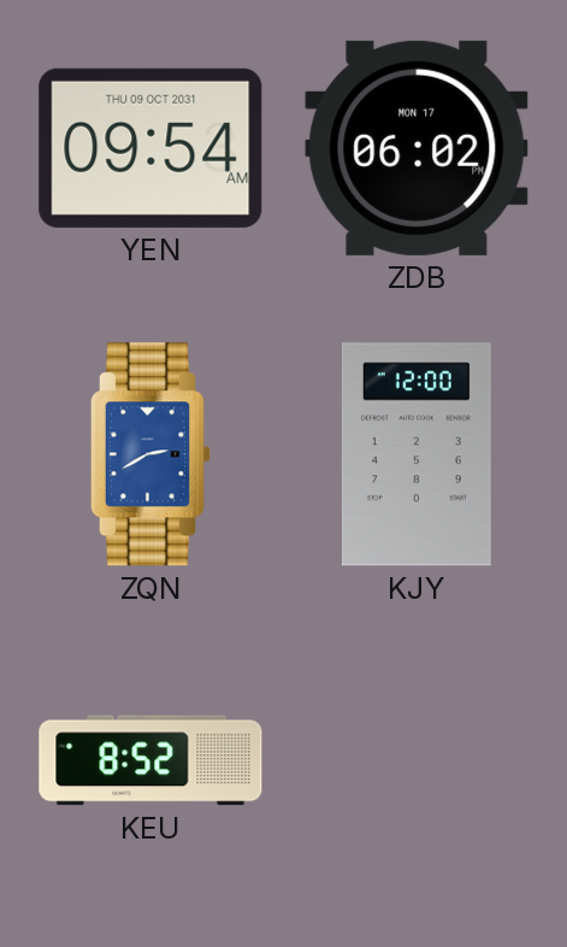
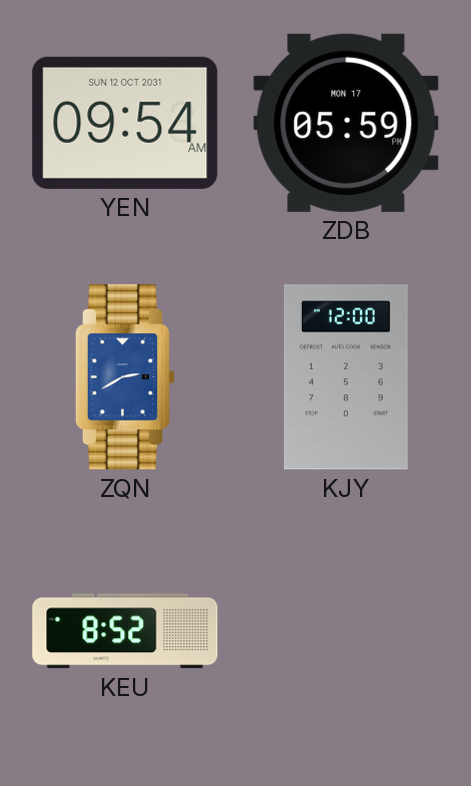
YEN date: THU 09 OCT 2031 -> SUN 12 OCT 2031 (125, 123)
ZDB: 06:02 -> 05:59 (346, 123)
